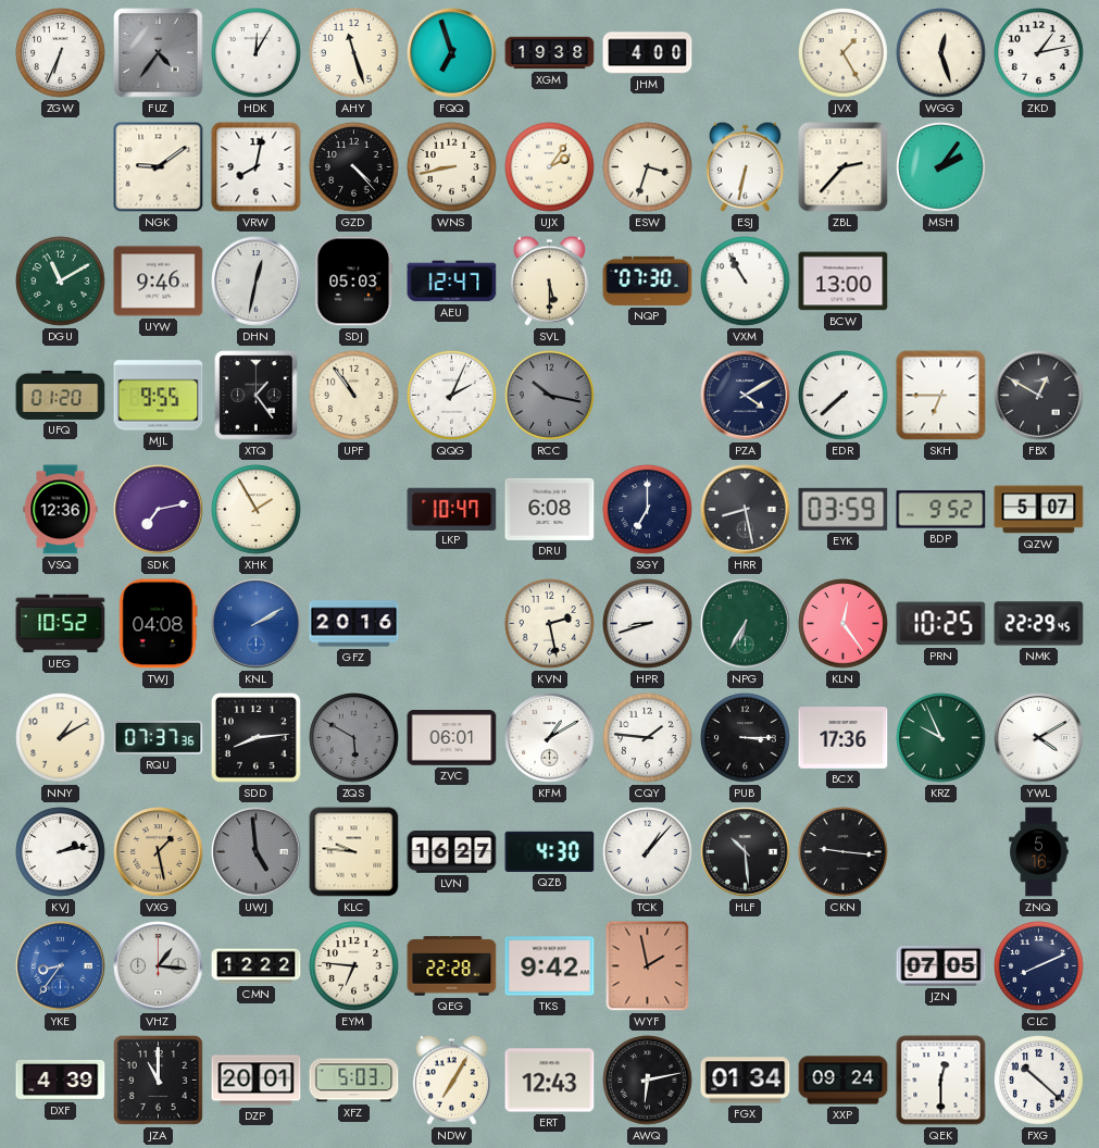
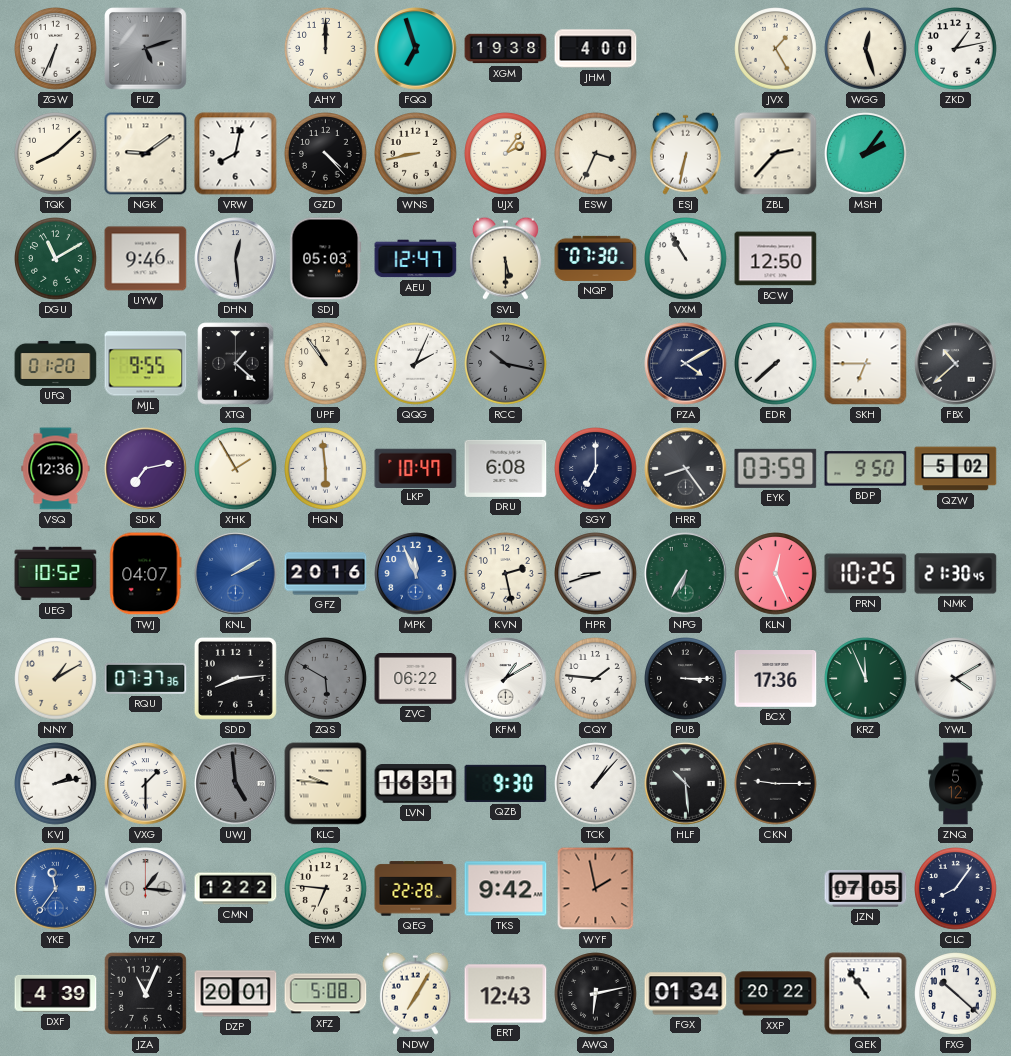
FUZ: 4:36 -> 5:12 (146, 49)
HDK: 12:05 -> none (257, 53)
AHY: 11:27 -> 12:00 (326, 49)
TQK: none -> 8:08 (56, 154)
ESW: 3:33 -> 3:34 (596, 154)
DHN: 12:32 -> 12:29 (236, 259)
BCW: 13:00 -> 12:50 (776, 259)
XTQ: 1:24 -> 1:22 (236, 364)
FBX: 12:50 -> 10:38 (956, 364)
HQN: none -> 5:59 (326, 469)
HRR: 8:28 -> 8:24 (686, 469)
BDP: 9:52 -> 9:50 (866, 469)
QZW: 5:07 -> 5:02 (956, 469)
TWJ: 04:08 -> 04:07 (146, 574)
MPK: none -> 11:56 (416, 574)
KLN: 12:24 -> 12:26 (776, 574)
NMK: 22:29 -> 21:30 (956, 574)
ZVC: 06:01 -> 06:22 (416, 679)
KRZ: 9:56 -> 11:56 (866, 679)
VXG: 1:28 -> 1:30 (146, 784)
VXG dial: champagne -> white (146, 784)
LVN: 16:27 -> 16:31 (416, 784)
QZB: 4:30 -> 9:30 (506, 783)
CKN: 9:16 -> 9:15 (776, 784)
ZNQ: 5:16 -> 5:12 (956, 784)
YKE: 8:36 -> 11:36 (56, 889)
CLC: 8:11 -> 8:06 (956, 889)
JZA: 11:00 -> 11:04 (145, 993)
XFZ: 5:03 -> 5:08 (326, 994)
XXP: 09:24 -> 20:22 (776, 994)
QEK: 12:30 -> 10:54 (866, 994)
